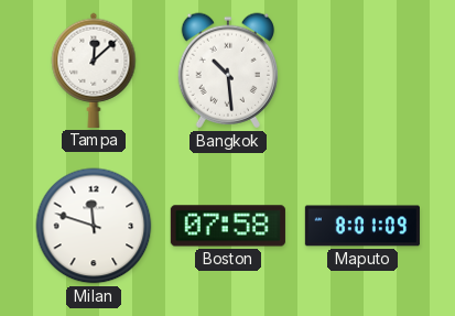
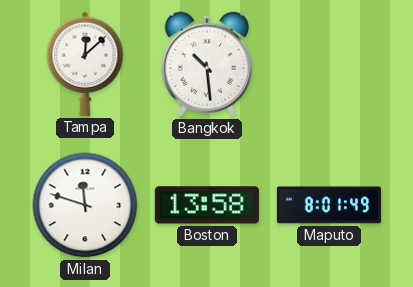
Boston: 07:58 -> 13:58 (207, 205)
Maputo: 8:01:09 -> 8:01:49 (329, 205)
